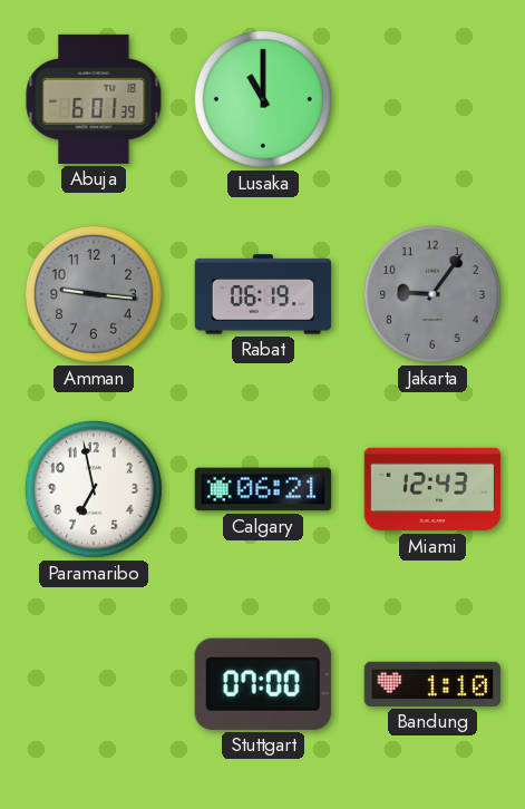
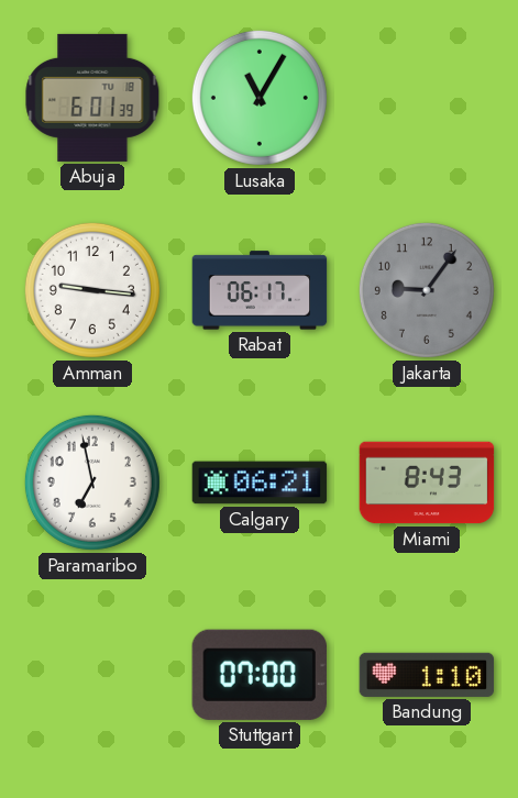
Lusaka: 11:00 -> 11:05 (260, 98)
Amman dial: grey -> white (92, 290)
Rabat: 06:19 -> 06:17 (260, 290)
Miami: 12:43 -> 8:43 (427, 483)
